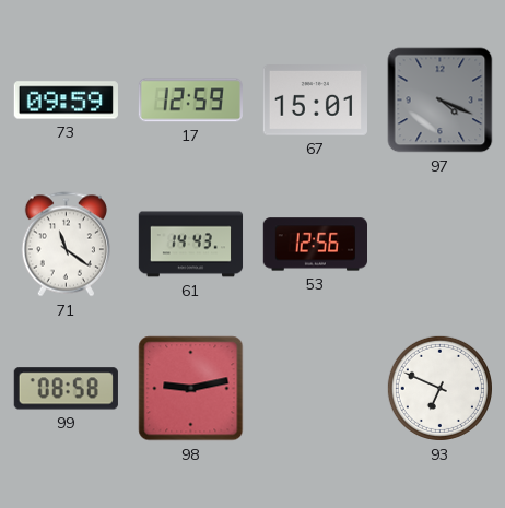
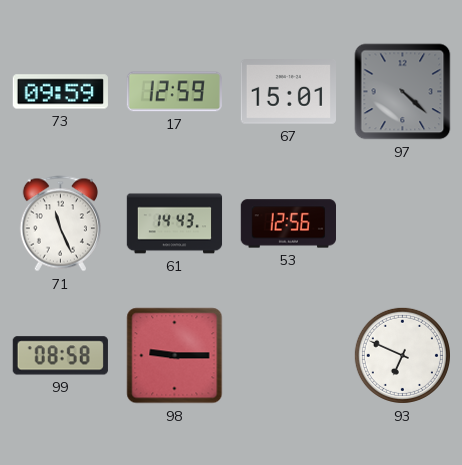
97: 4:19 -> 4:22 (403, 92)
71: 11:21 -> 11:26 (60, 224)
98: 9:13 -> 9:15 (175, 356)
